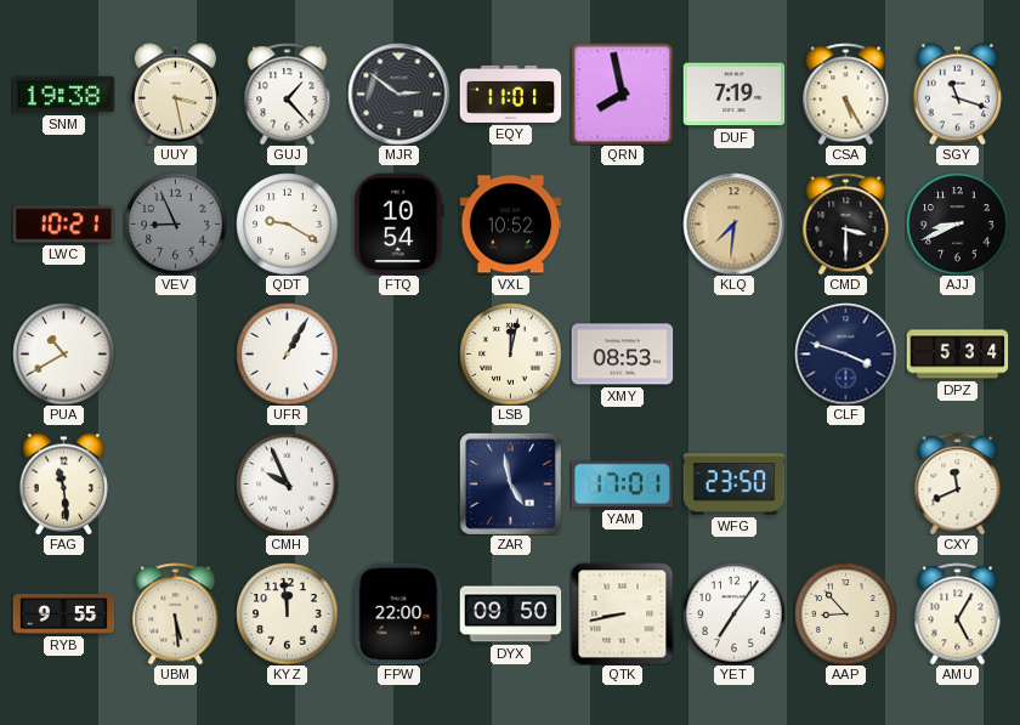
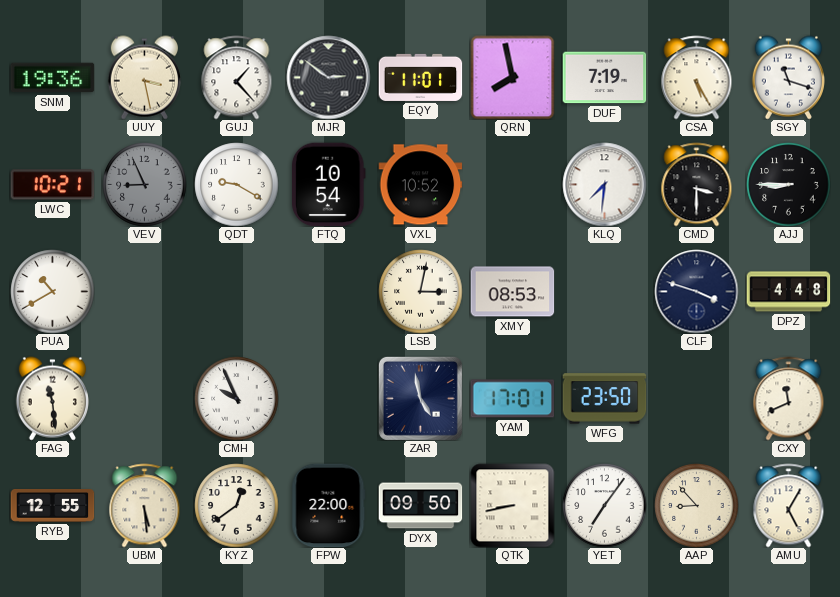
SNM: 19:38 -> 19:36 (52, 78)
KLQ dial: champagne -> white (604, 184)
AJJ: 8:41 -> 8:45 (788, 184)
UFR: 1:05 -> none (287, 353)
LSB: 12:02 -> 3:02 (420, 291)
DPZ: 5:34 -> 4:48 (788, 292)
RYB: 9:55 -> 12:55 (52, 506)
KYZ: 11:59 -> 12:39 (236, 505)
